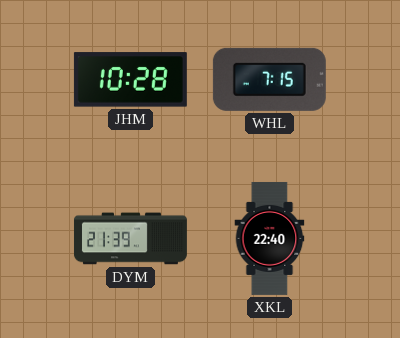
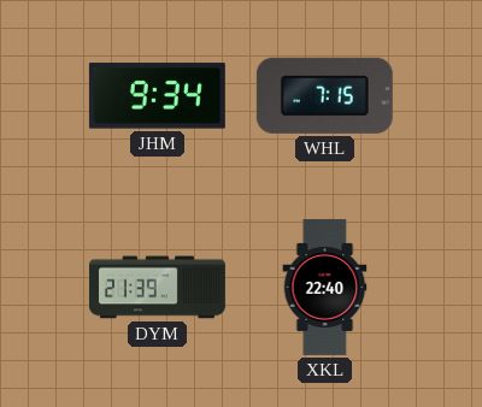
JHM: 10:28 -> 9:34 (157, 96)
